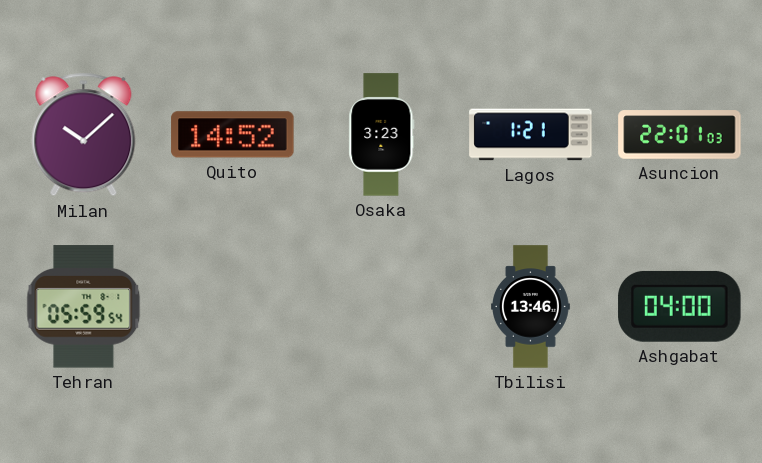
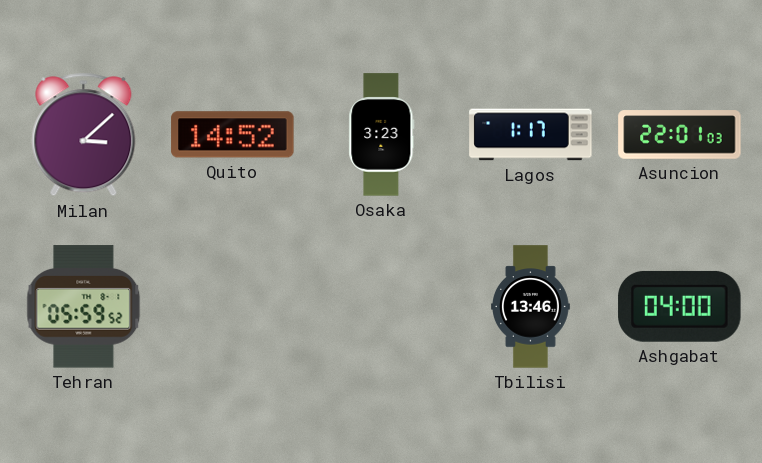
Milan: 10:08 -> 3:08 (84, 135)
Lagos: 1:21 -> 1:17 (531, 135)
Tehran: 05:59:54 -> 05:59:52 (84, 307)
